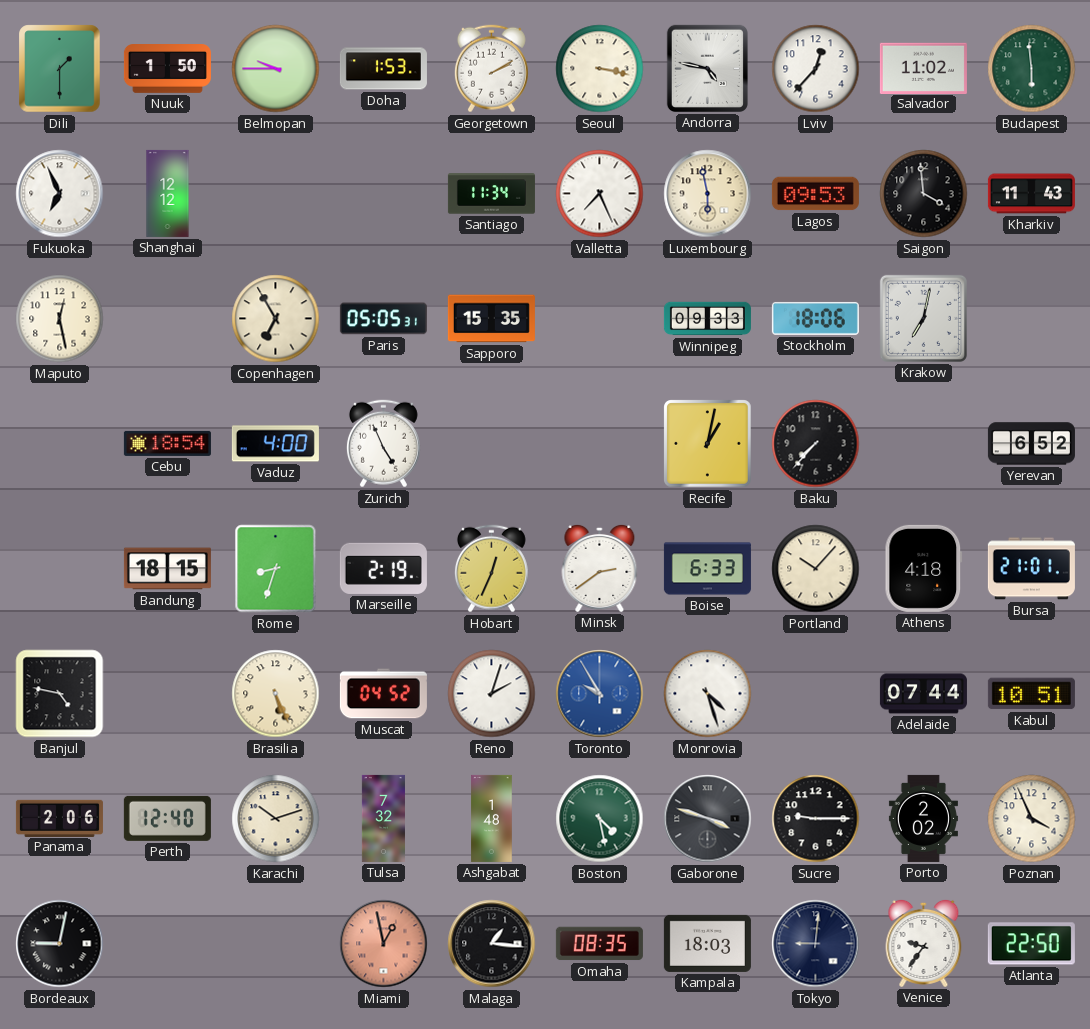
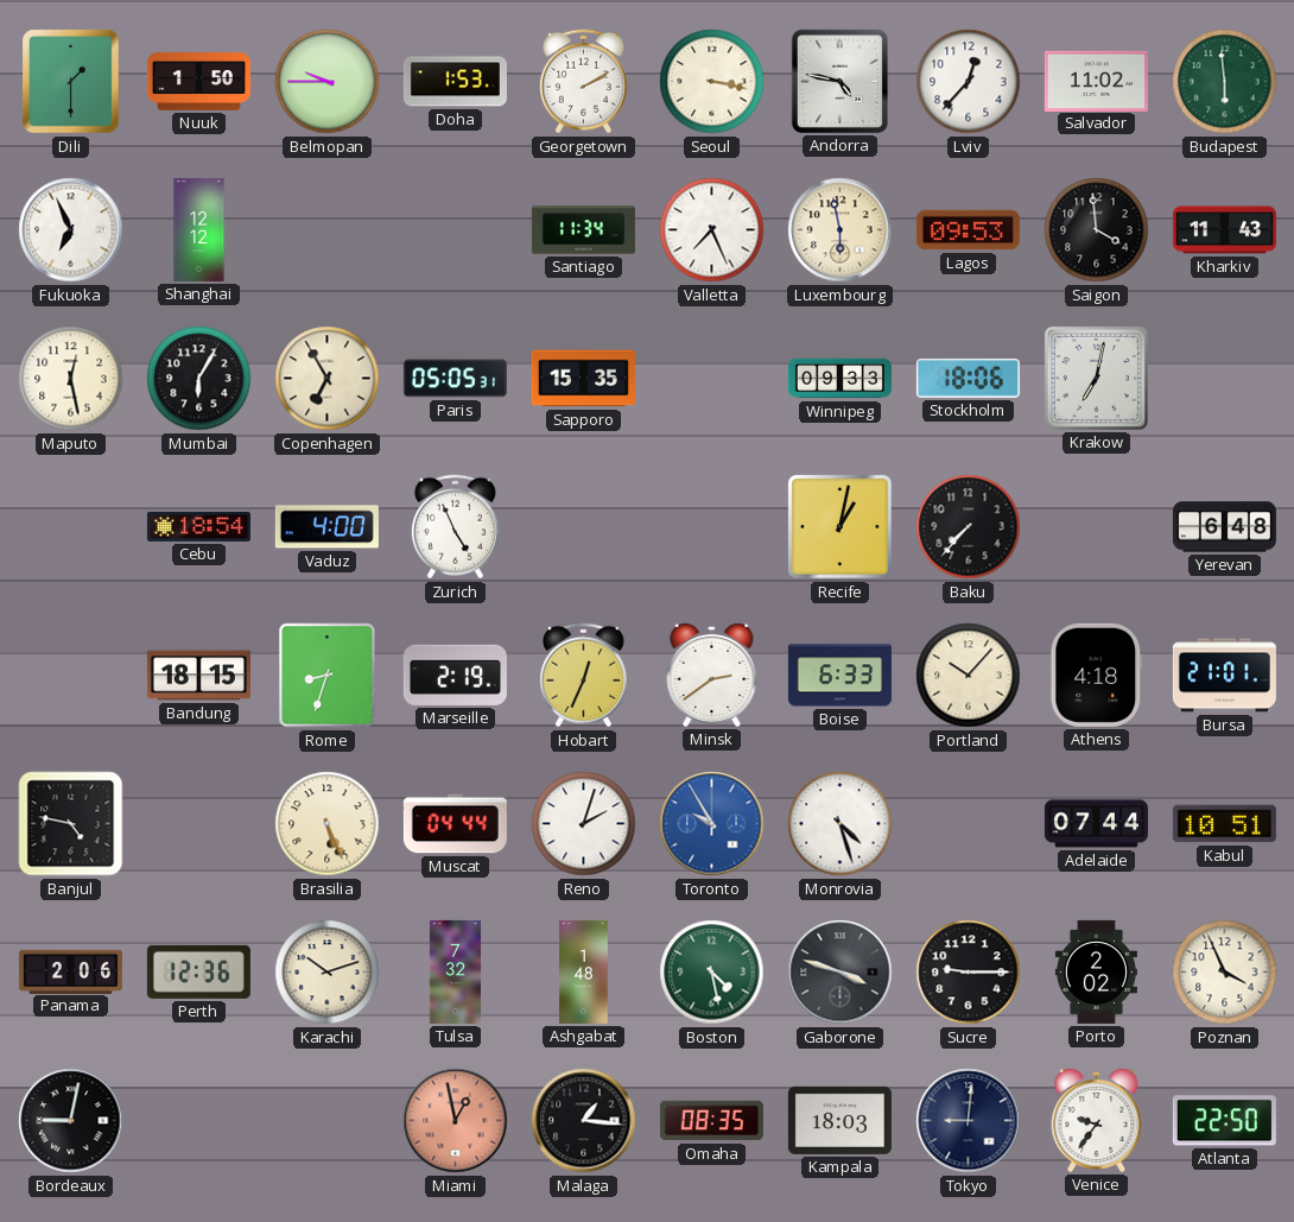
Mumbai: none -> 6:05 (199, 379)
Yerevan: 6:52 -> 6:48 (1224, 527)
Muscat: 04:52 -> 04:44 (455, 824)
Perth: 12:40 -> 12:36 (198, 971)
